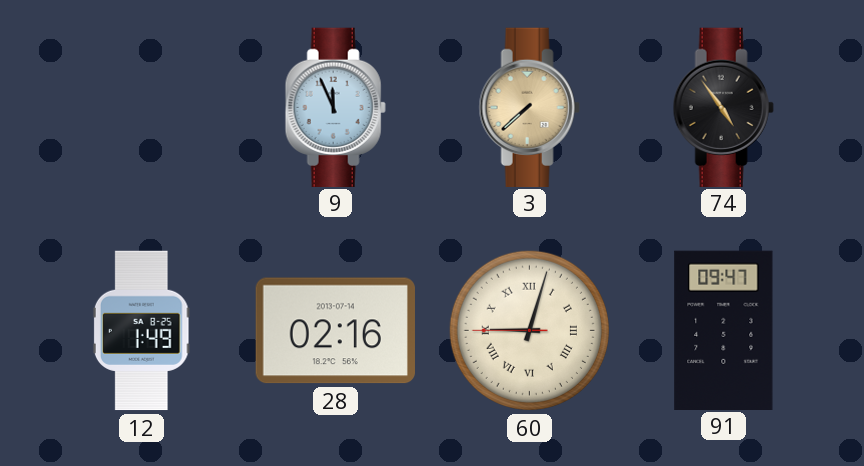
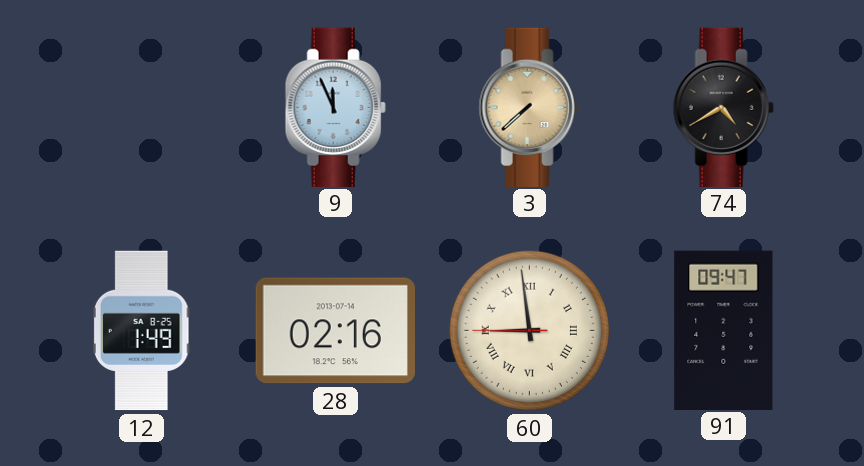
74: 4:54 -> 4:40 (723, 107)
60: 9:02 -> 8:58 (529, 330)
